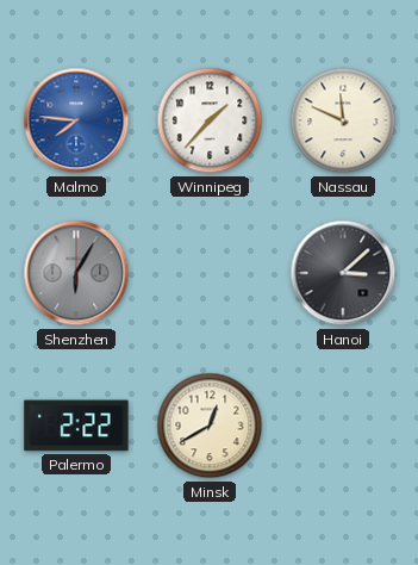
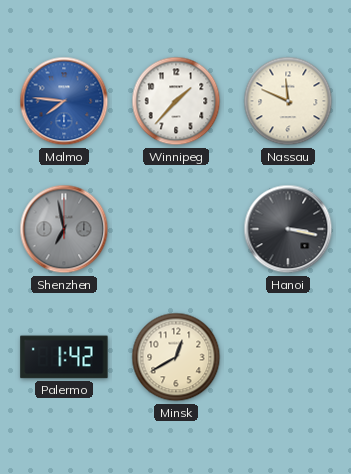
Shenzhen: 6:05 -> 6:58 (64, 229)
Hanoi: 3:08 -> 3:17 (288, 229)
Palermo: 2:22 -> 1:42 (64, 357)
